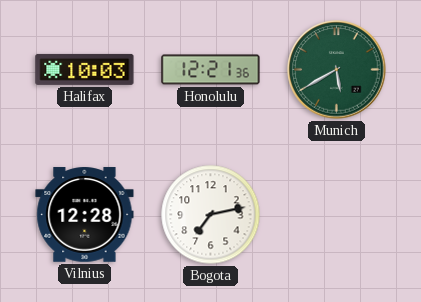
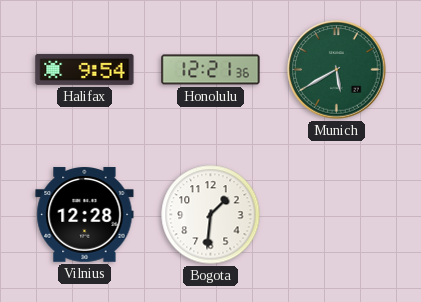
Halifax: 10:03 -> 9:54 (85, 69)
Bogota: 7:13 -> 1:31 (211, 215)
